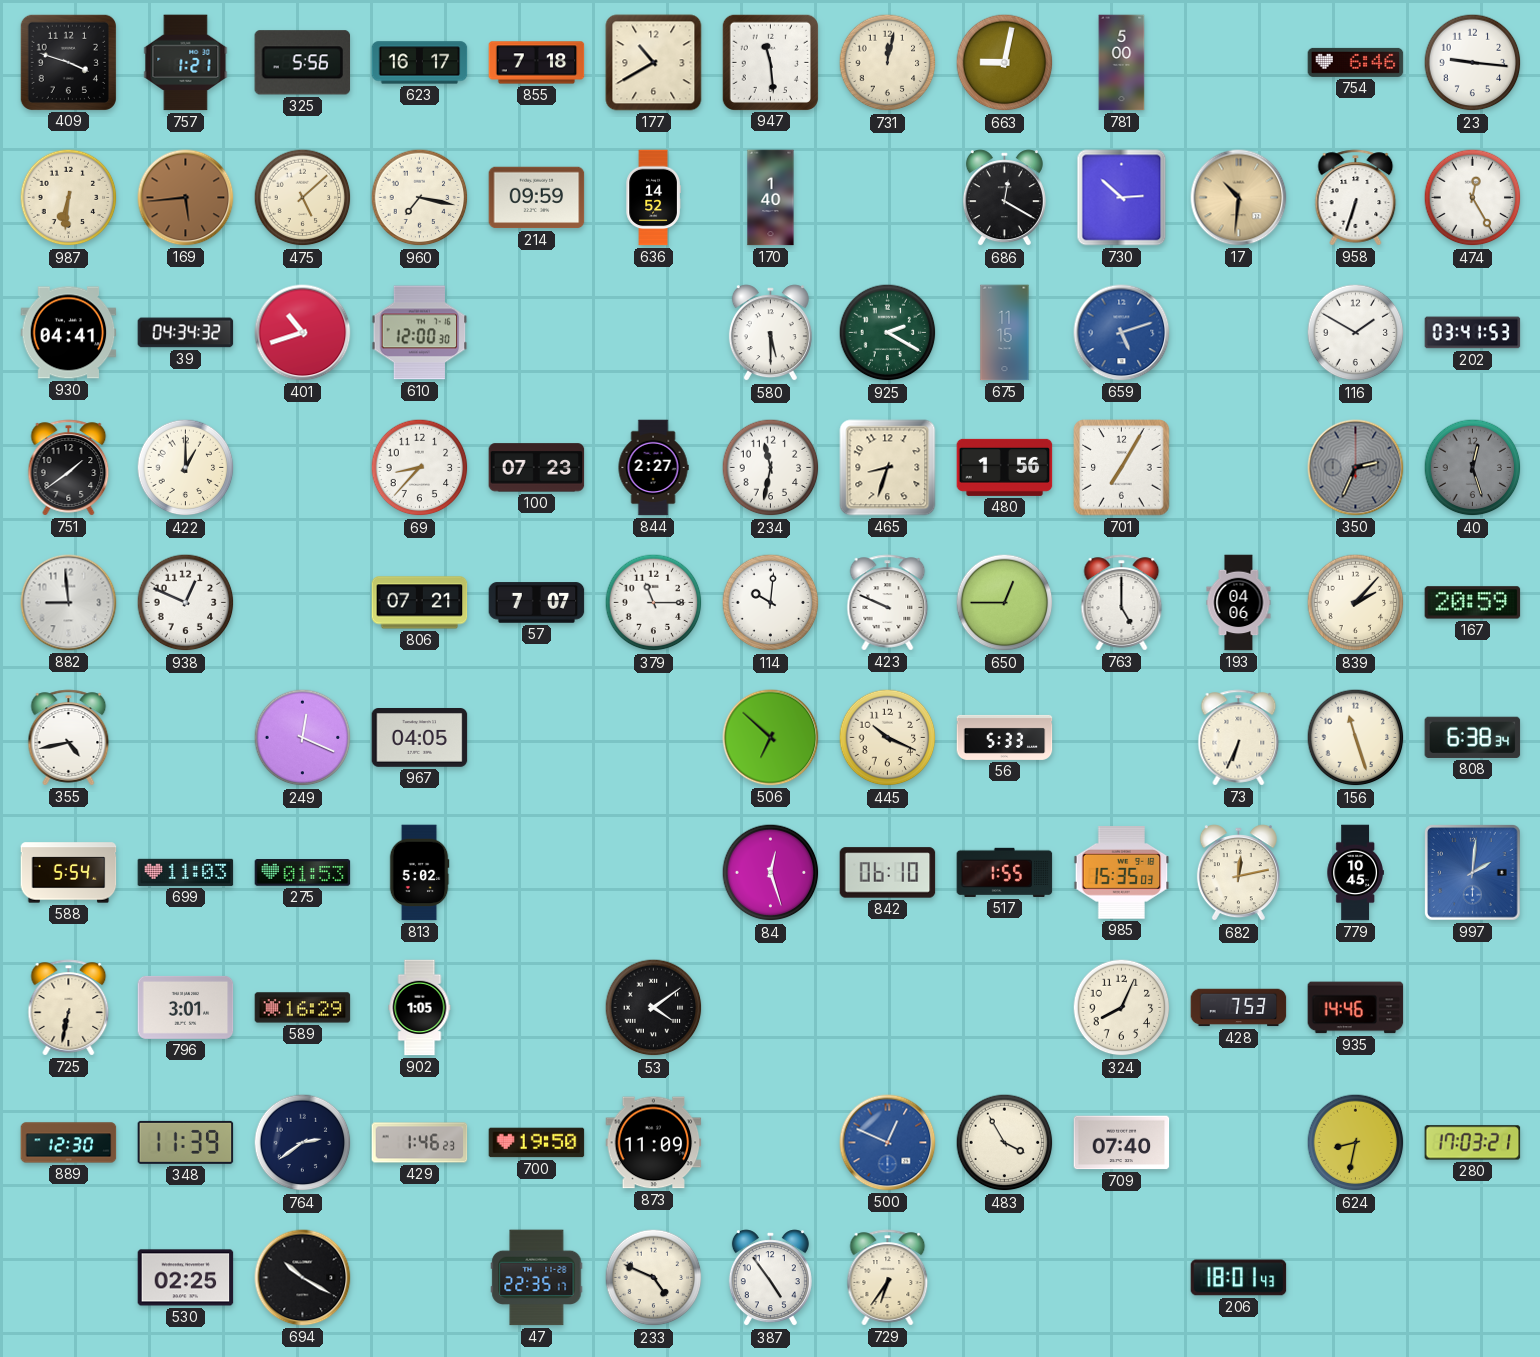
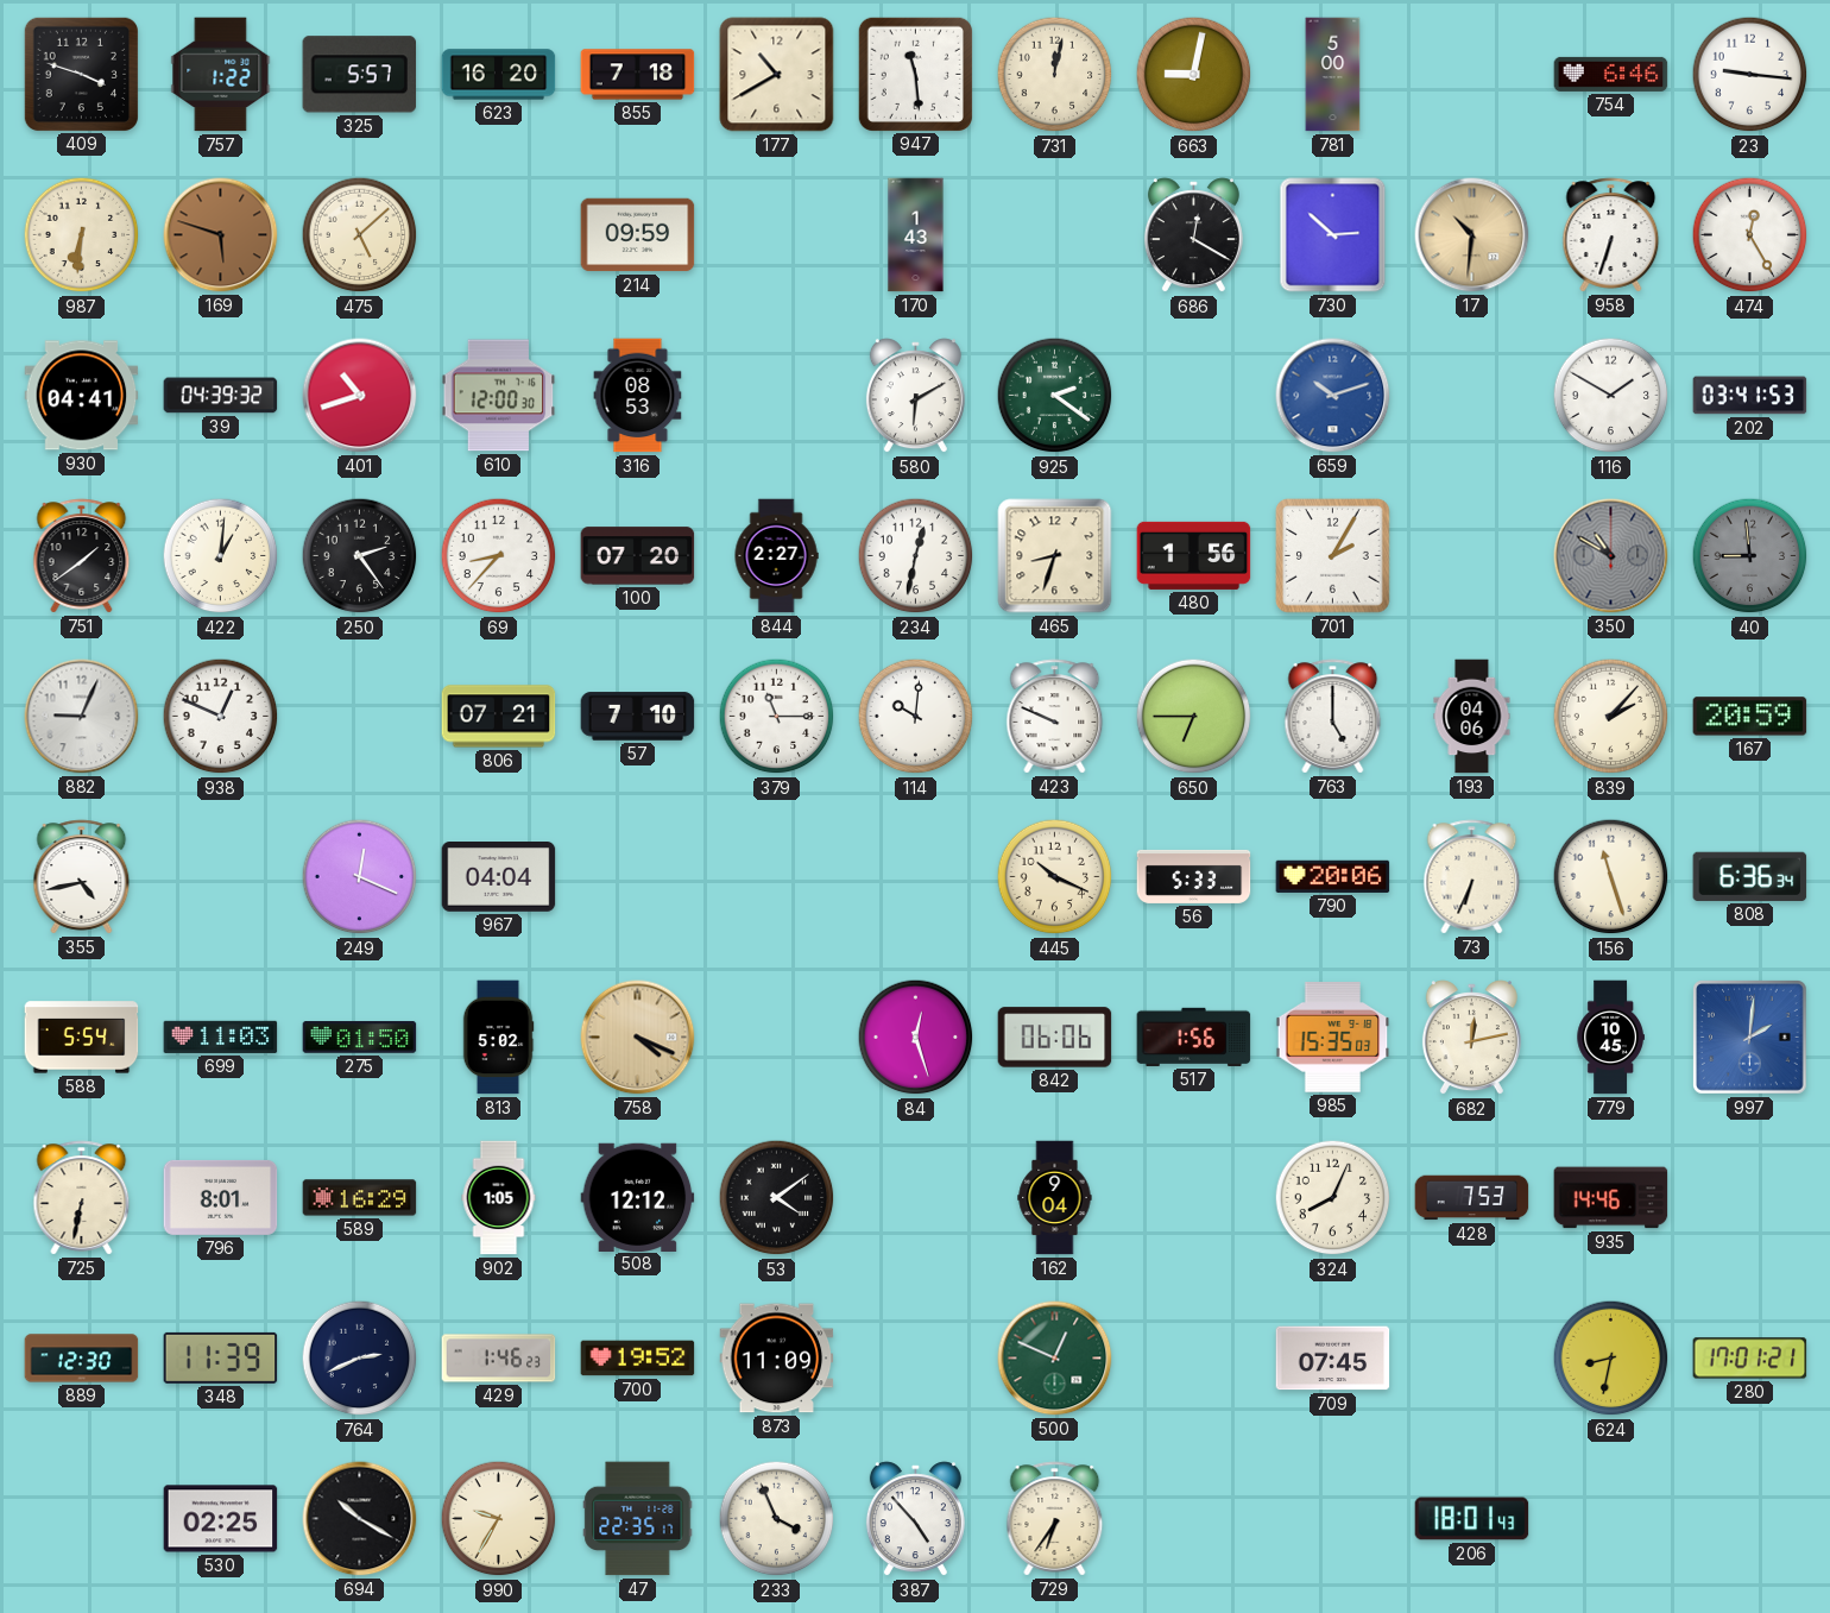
757: 1:21 -> 1:22 (221, 75)
325: 5:56 -> 5:57 (360, 75)
623: 16:17 -> 16:20 (499, 75)
169: 5:44 -> 5:48 (221, 235)
960: 7:17 -> none (420, 198)
636: 14:52 -> none (653, 198)
170: 1:40 -> 1:43 (916, 235)
39: 04:34 -> 04:39 (221, 396)
316: none -> 08:53 (638, 396)
580: 5:30 -> 6:10 (915, 396)
925: 2:20 -> 2:21 (1055, 396)
675: 11:15 -> none (1005, 333)
659: 5:12 -> 10:12 (1333, 396)
422: 1:00 -> 1:01 (221, 556)
250: none -> 2:24 (360, 556)
100: 07:23 -> 07:20 (638, 556)
234: 11:32 -> 12:32 (916, 556)
701: 7:05 -> 2:05 (1333, 556)
350: 2:34 -> 10:50 (1611, 556)
40: 12:27 -> 8:59 (1750, 556)
882: 8:59 -> 9:04 (82, 717)
57: 7:07 -> 7:10 (638, 717)
650: 12:45 -> 6:45 (1194, 717)
967: 04:05 -> 04:04 (499, 877)
506: 6:52 -> none (771, 738)
790: none -> 20:06 (1333, 876)
808: 6:38 -> 6:36 (1750, 876)
275: 01:53 -> 01:50 (360, 1038)
758: none -> 4:19 (638, 1038)
842: 06:10 -> 06:06 (1055, 1038)
517: 1:55 -> 1:56 (1194, 1037)
796: 3:01 -> 8:01 (221, 1197)
508: none -> 12:12 (638, 1197)
162: none -> 9:04 (1055, 1198)
764: 2:39 -> 2:41 (360, 1359)
700: 19:50 -> 19:52 (638, 1359)
500 dial: blue -> green (1055, 1359)
483: 3:55 -> none (1005, 1143)
709: 07:40 -> 07:45 (1333, 1359)
280: 17:03 -> 17:01 (1750, 1359)
990: none -> 9:35 (499, 1519)
233: 4:49 -> 3:56 (777, 1519)
387: 4:54 -> 4:53 (915, 1519)
